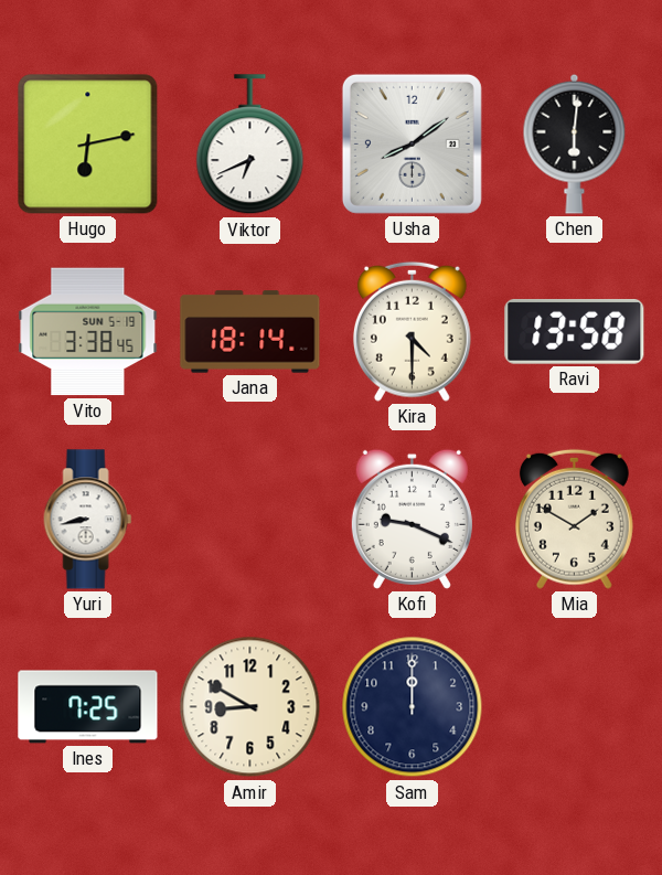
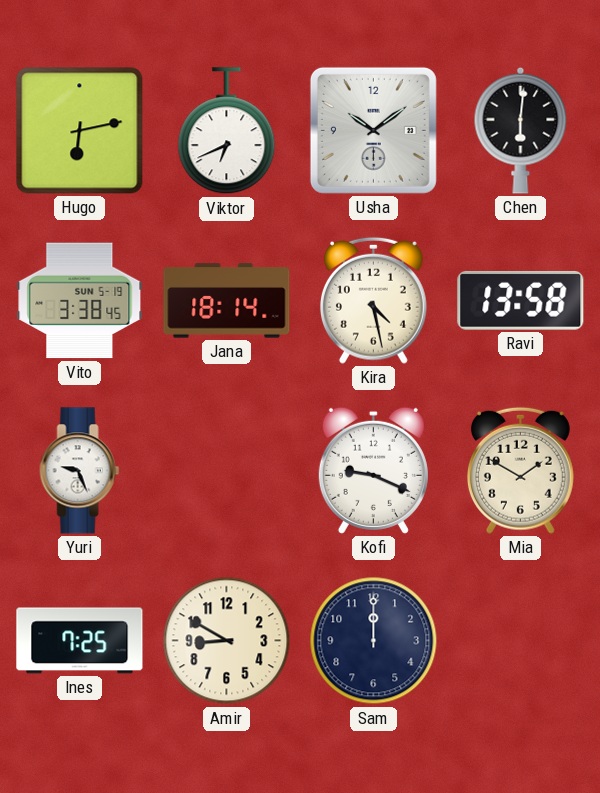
Usha: 8:09 -> 10:09 (373, 130)
Kira: 4:30 -> 4:28 (373, 300)
Yuri: 8:43 -> 9:26 (80, 471)
